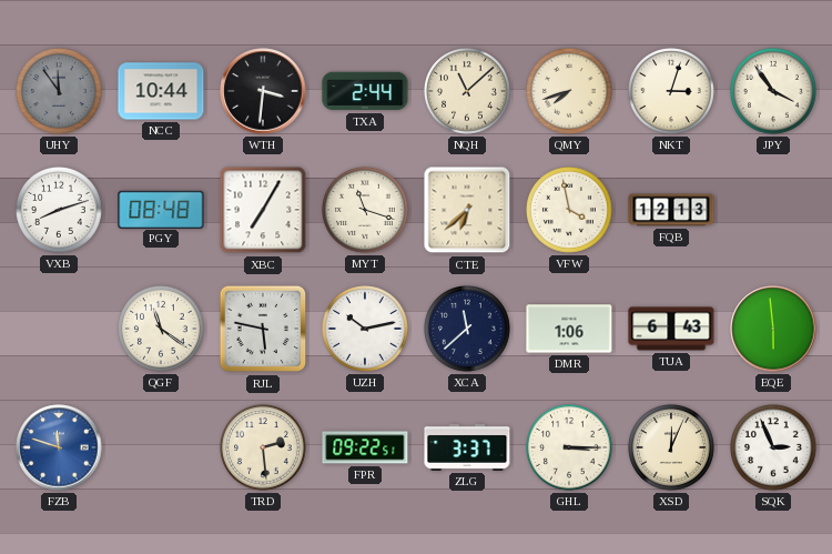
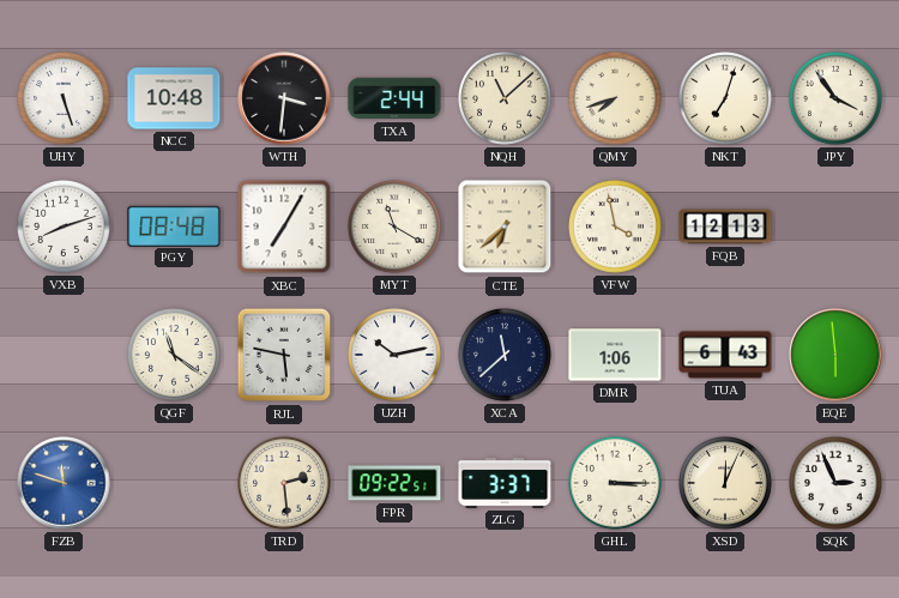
UHY: 11:54 -> 5:27 (65, 99)
UHY dial: grey -> white (65, 99)
NCC: 10:44 -> 10:48 (174, 98)
NKT: 3:03 -> 7:03 (726, 99)
MYT: 11:18 -> 11:20 (396, 228)
